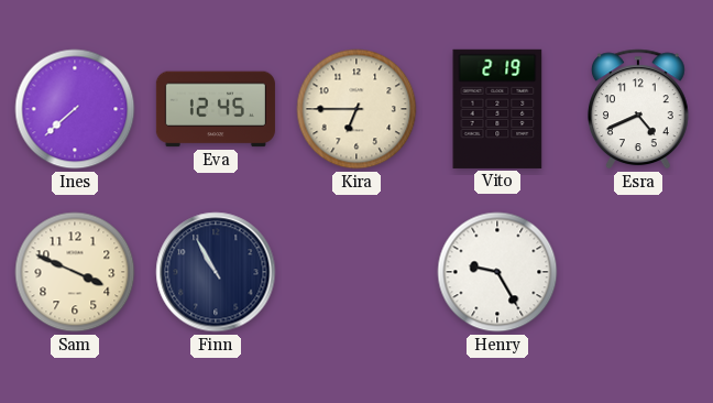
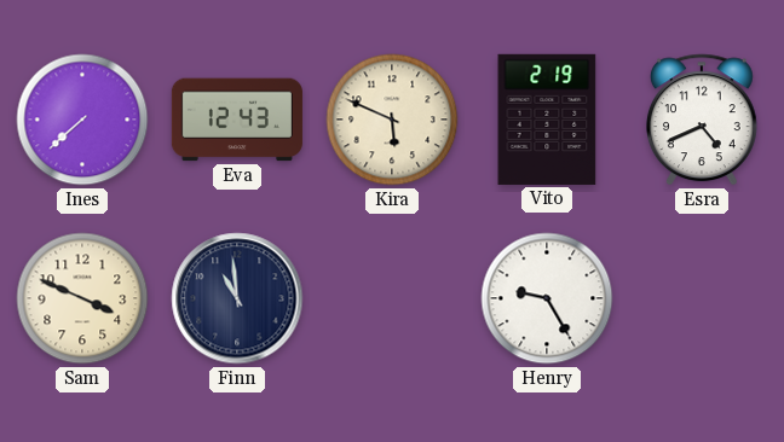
Eva: 12:45 -> 12:43 (237, 120)
Kira: 6:45 -> 5:49 (392, 120)
Finn: 10:55 -> 10:59 (237, 298)
